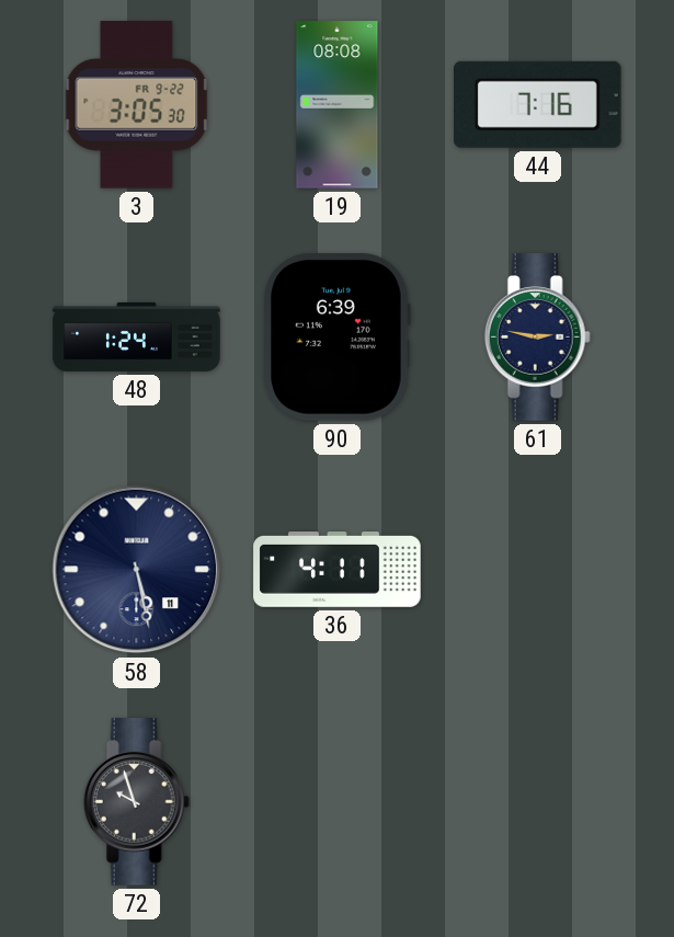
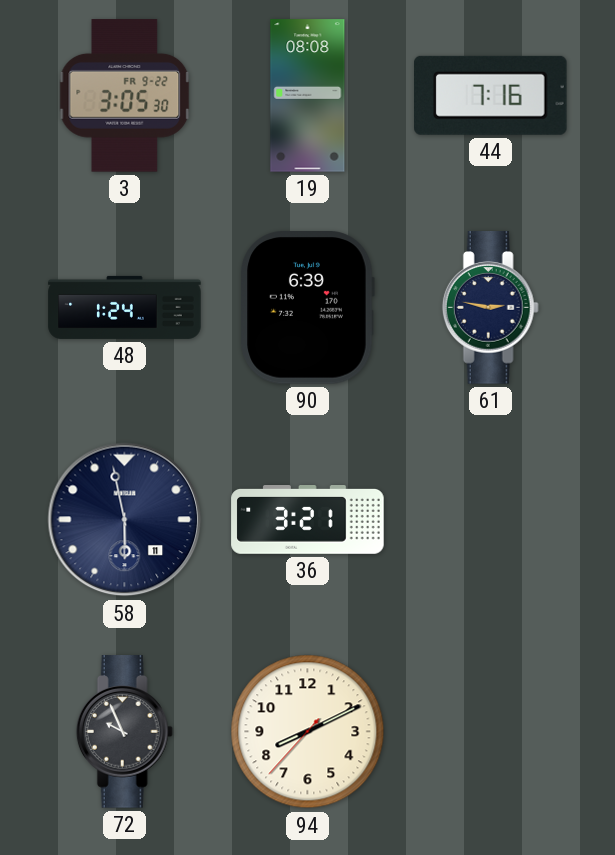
58: 5:28 -> 5:58 (125, 520)
36: 4:11 -> 3:21 (308, 520)
72: 9:57 -> 9:56 (124, 732)
94: none -> 8:10 (308, 732)
